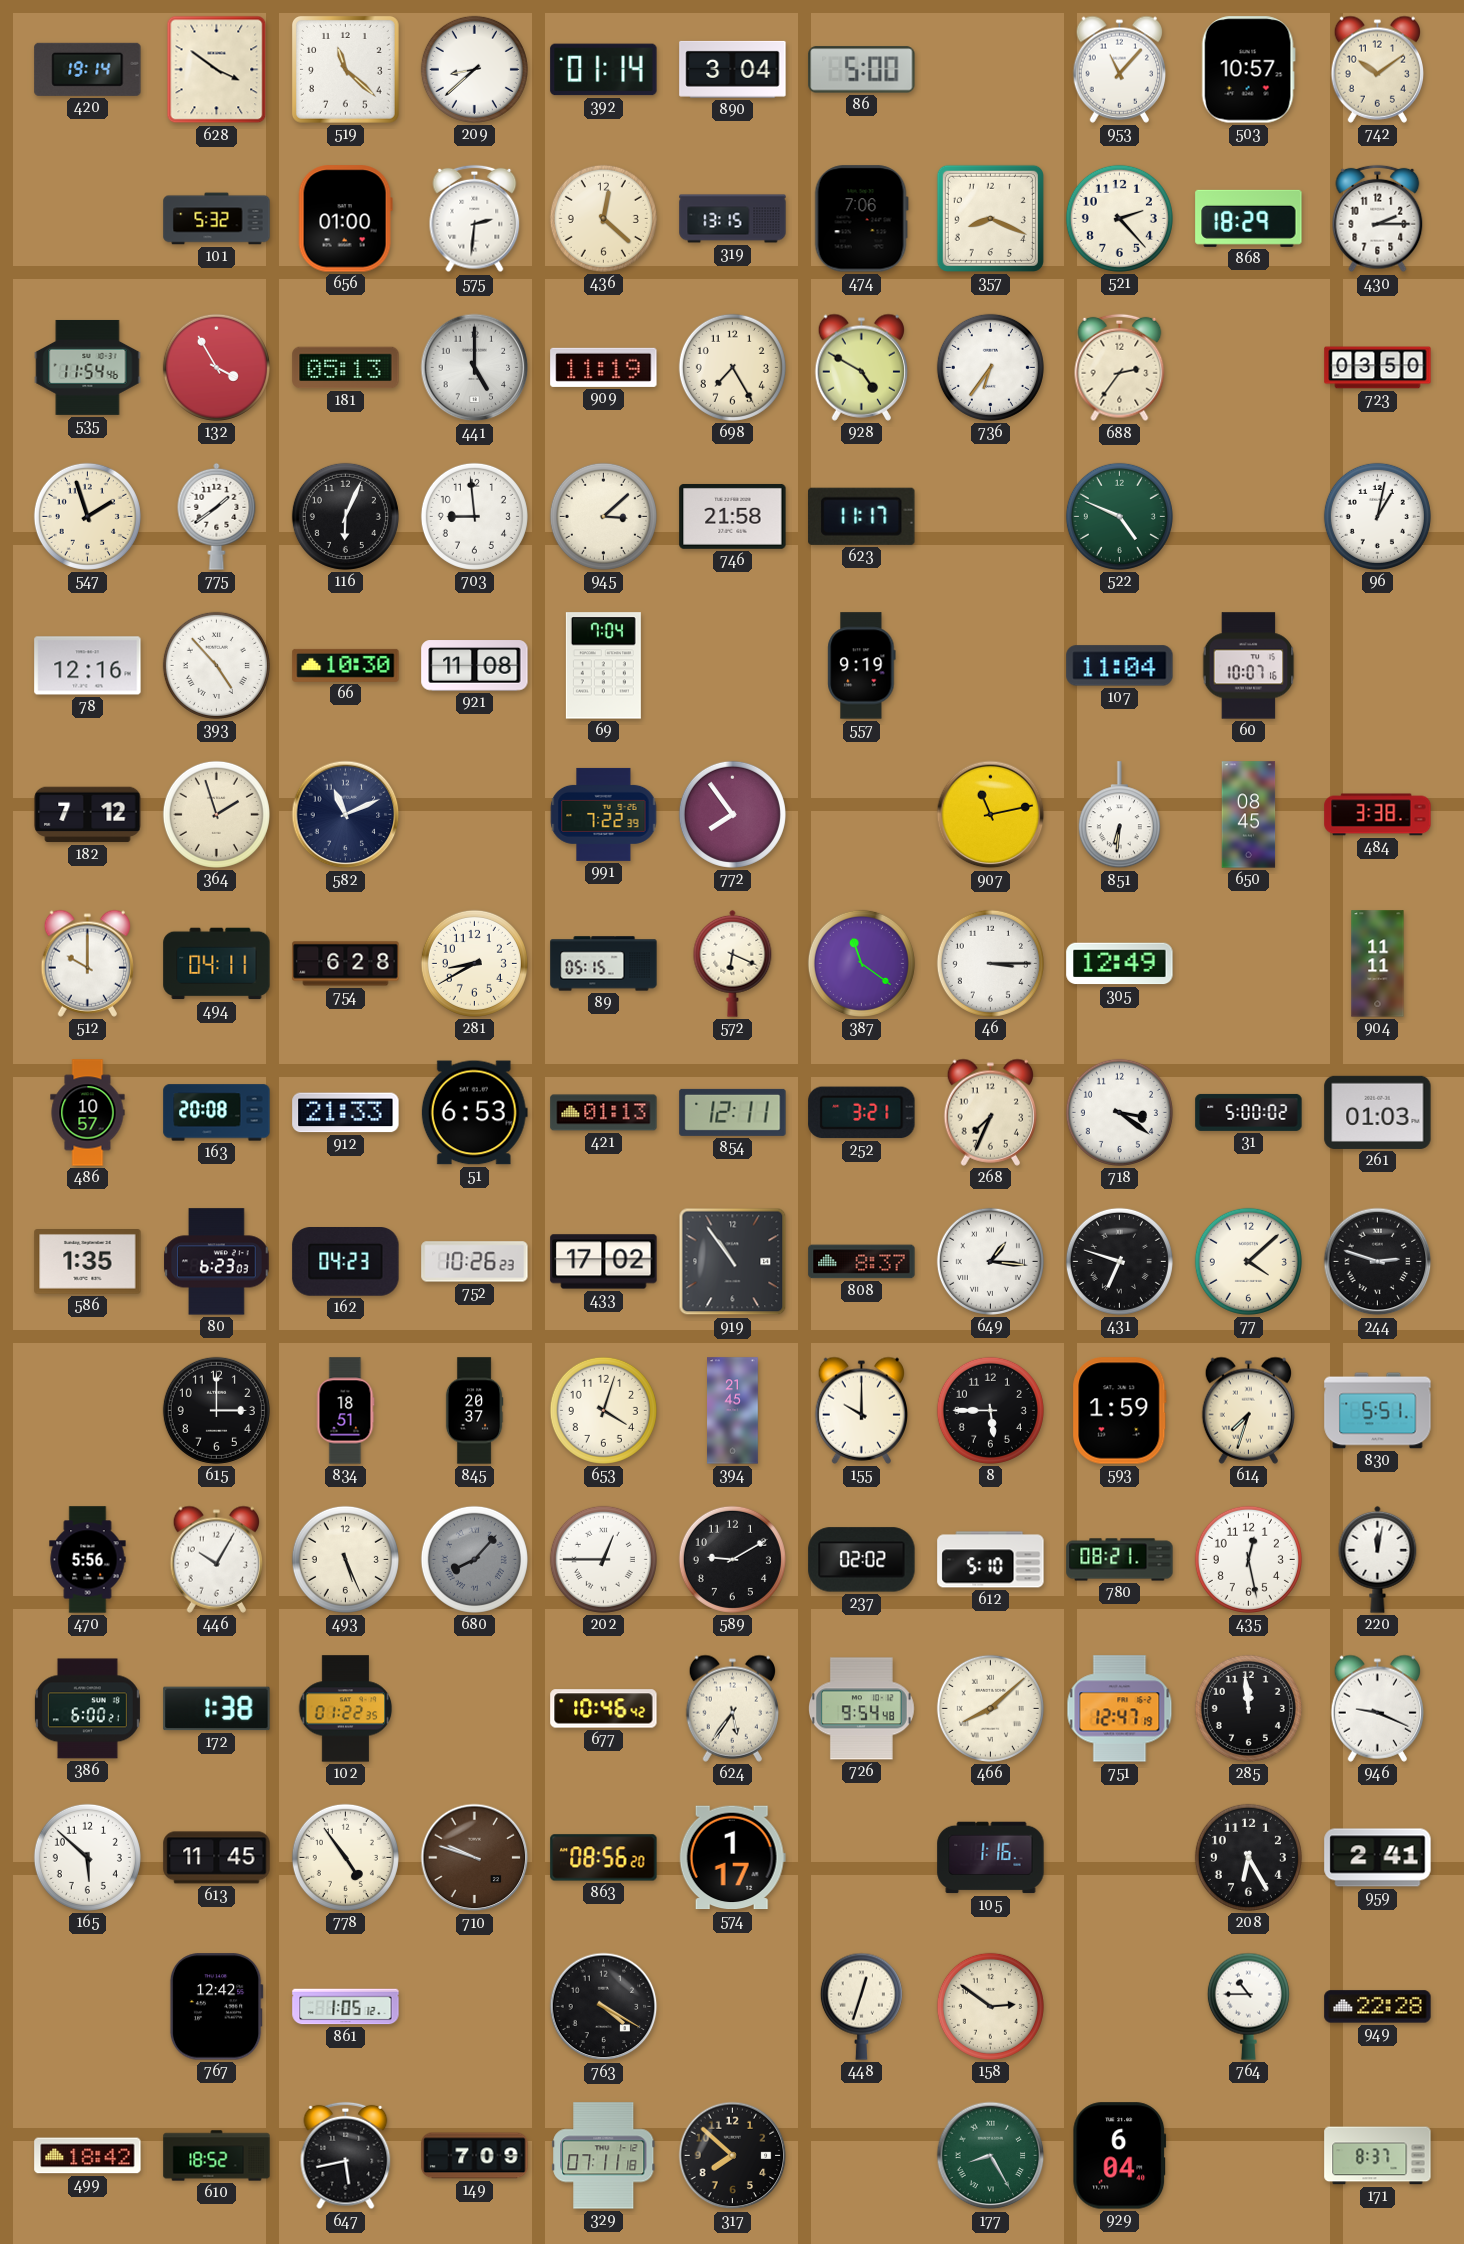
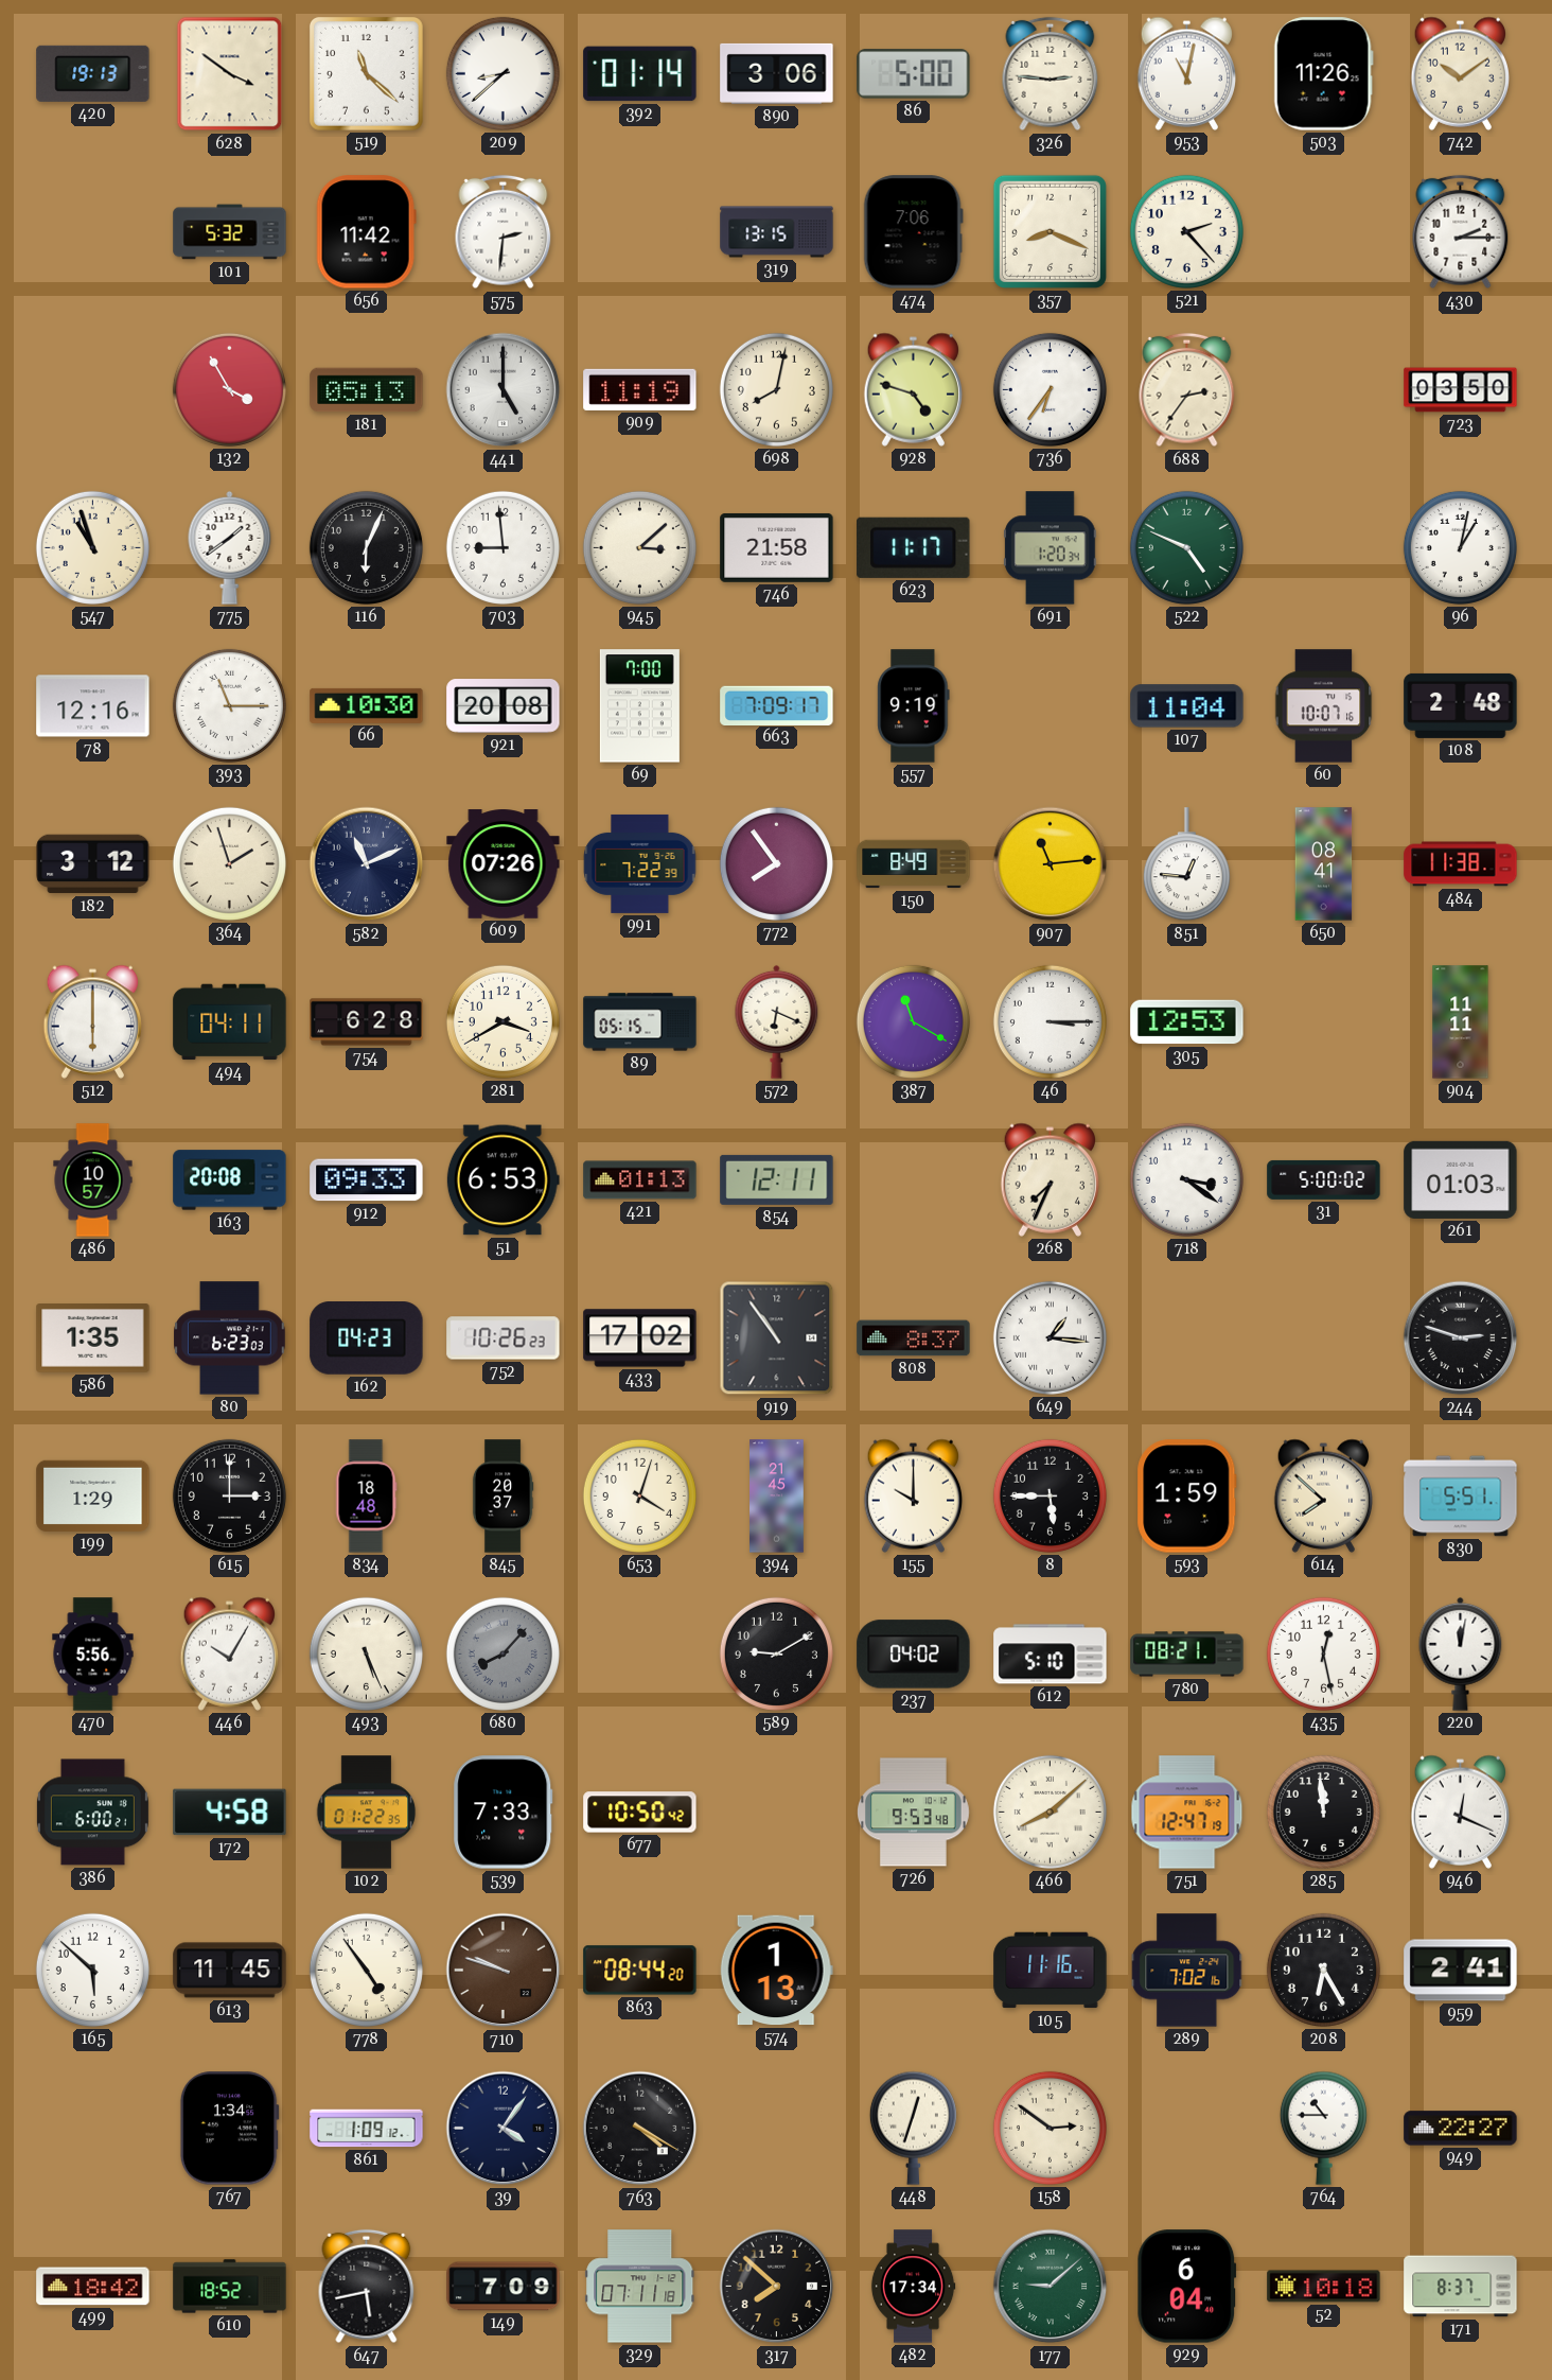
420: 19:14 -> 19:13 (93, 73)
890: 3:04 -> 3:06 (777, 73)
326: none -> 2:46 (1051, 74)
953: 11:07 -> 11:02 (1186, 73)
503: 10:57 -> 11:26 (1323, 74)
656: 01:00 -> 11:42 (366, 232)
436: 12:22 -> none (603, 218)
868: 18:29 -> none (1249, 218)
535: 11:54 -> none (88, 367)
698: 7:25 -> 8:02 (776, 389)
928: 4:50 -> 4:48 (913, 389)
547: 1:57 -> 10:57 (92, 547)
691: none -> 1:20 (1051, 548)
393: 4:53 -> 11:15 (229, 705)
921: 11:08 -> 20:08 (504, 706)
69: 7:04 -> 7:00 (639, 706)
663: none -> 7:09 (777, 705)
108: none -> 2:48 (1461, 705)
182: 7:12 -> 3:12 (93, 864)
609: none -> 07:26 (504, 864)
150: none -> 8:49 (914, 864)
907: 11:13 -> 11:14 (1051, 864)
851: 6:31 -> 12:46 (1186, 864)
650: 08:45 -> 08:41 (1324, 864)
484: 3:38 -> 11:38 (1461, 864)
512: 10:00 -> 6:00 (92, 1021)
281: 8:40 -> 3:40 (502, 1021)
387: 11:21 -> 11:20 (913, 1021)
305: 12:49 -> 12:53 (1187, 1022)
912: 21:33 -> 09:33 (367, 1180)
252: 3:21 -> none (862, 1113)
431: 6:48 -> none (1119, 1261)
77: 4:08 -> none (1248, 1261)
199: none -> 1:29 (93, 1495)
834: 18:51 -> 18:48 (366, 1497)
614: 7:33 -> 7:52 (1323, 1495)
202: 12:45 -> none (603, 1559)
237: 02:02 -> 04:02 (914, 1655)
172: 1:38 -> 4:58 (230, 1813)
539: none -> 7:33 (504, 1813)
677: 10:46 -> 10:50 (640, 1813)
624: 5:36 -> none (732, 1708)
726: 9:54 -> 9:53 (914, 1813)
946: 9:19 -> 12:19 (1460, 1812)
863: 08:56 -> 08:44 (640, 1971)
574: 1:17 -> 1:13 (776, 1971)
105: 1:16 -> 11:16 (1051, 1971)
289: none -> 7:02 (1187, 1971)
767: 12:42 -> 1:34 (229, 2129)
861: 1:05 -> 1:09 (367, 2129)
39: none -> 4:06 (504, 2129)
949: 22:28 -> 22:27 (1461, 2129)
482: none -> 17:34 (913, 2287)
177: 8:25 -> 9:08 (1051, 2287)
52: none -> 10:18 (1324, 2287)
